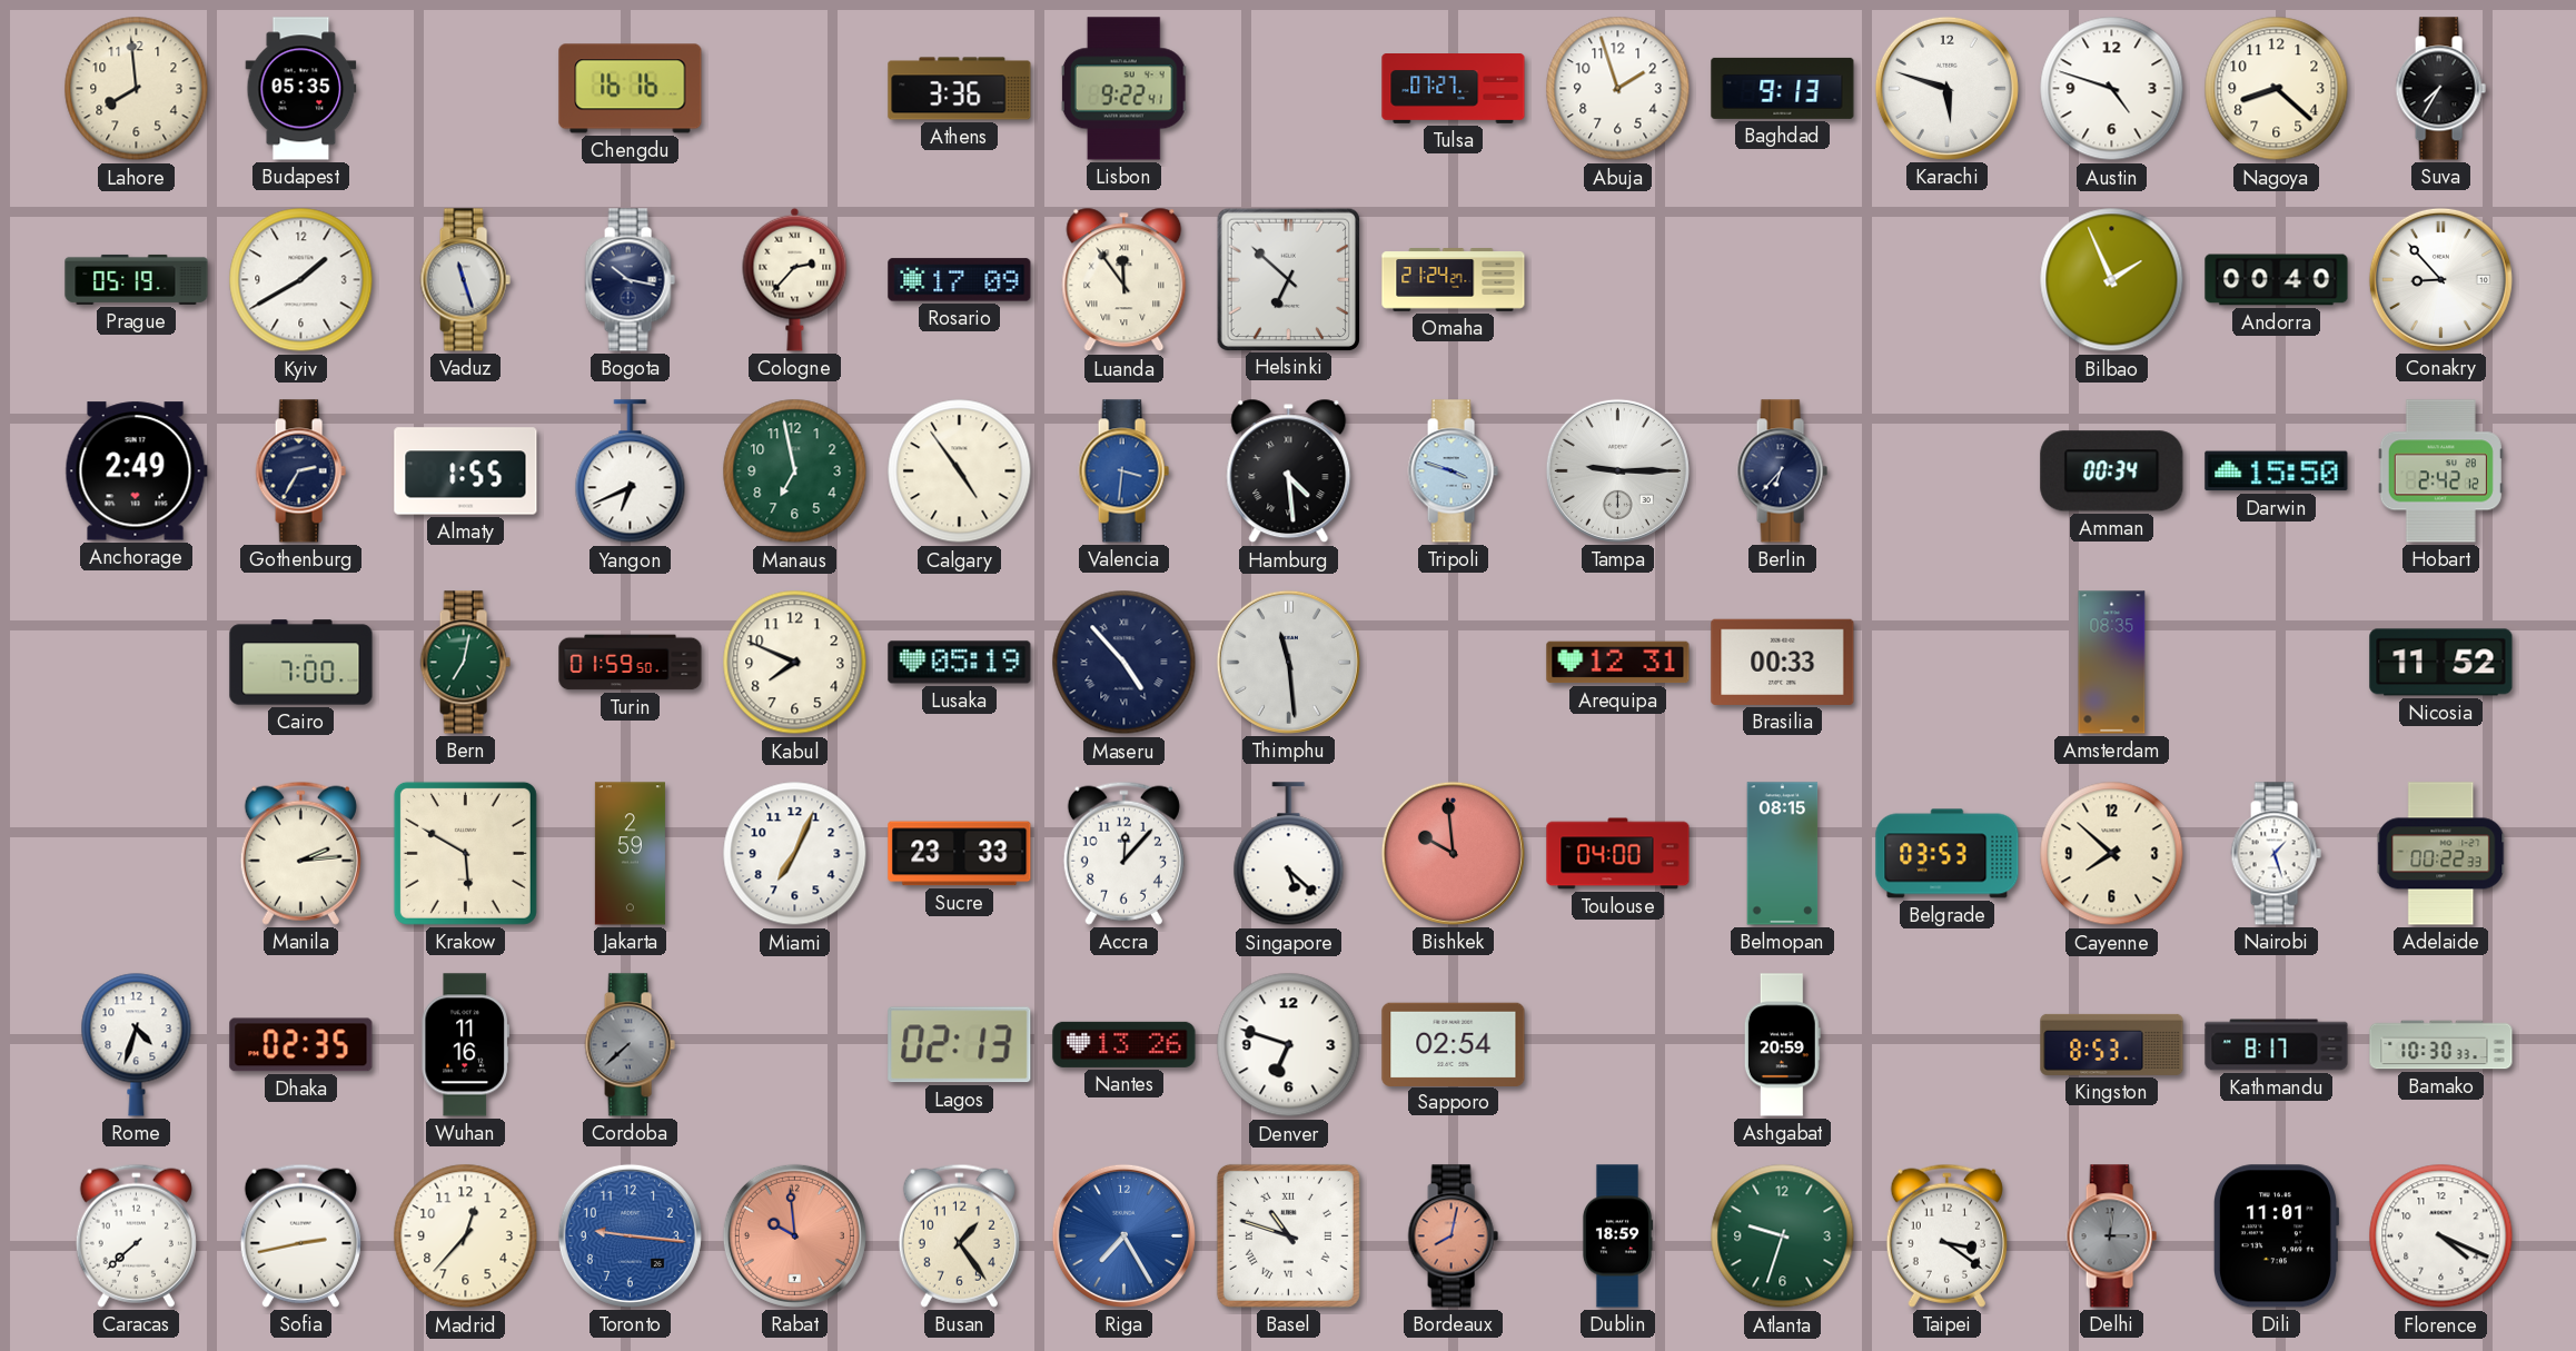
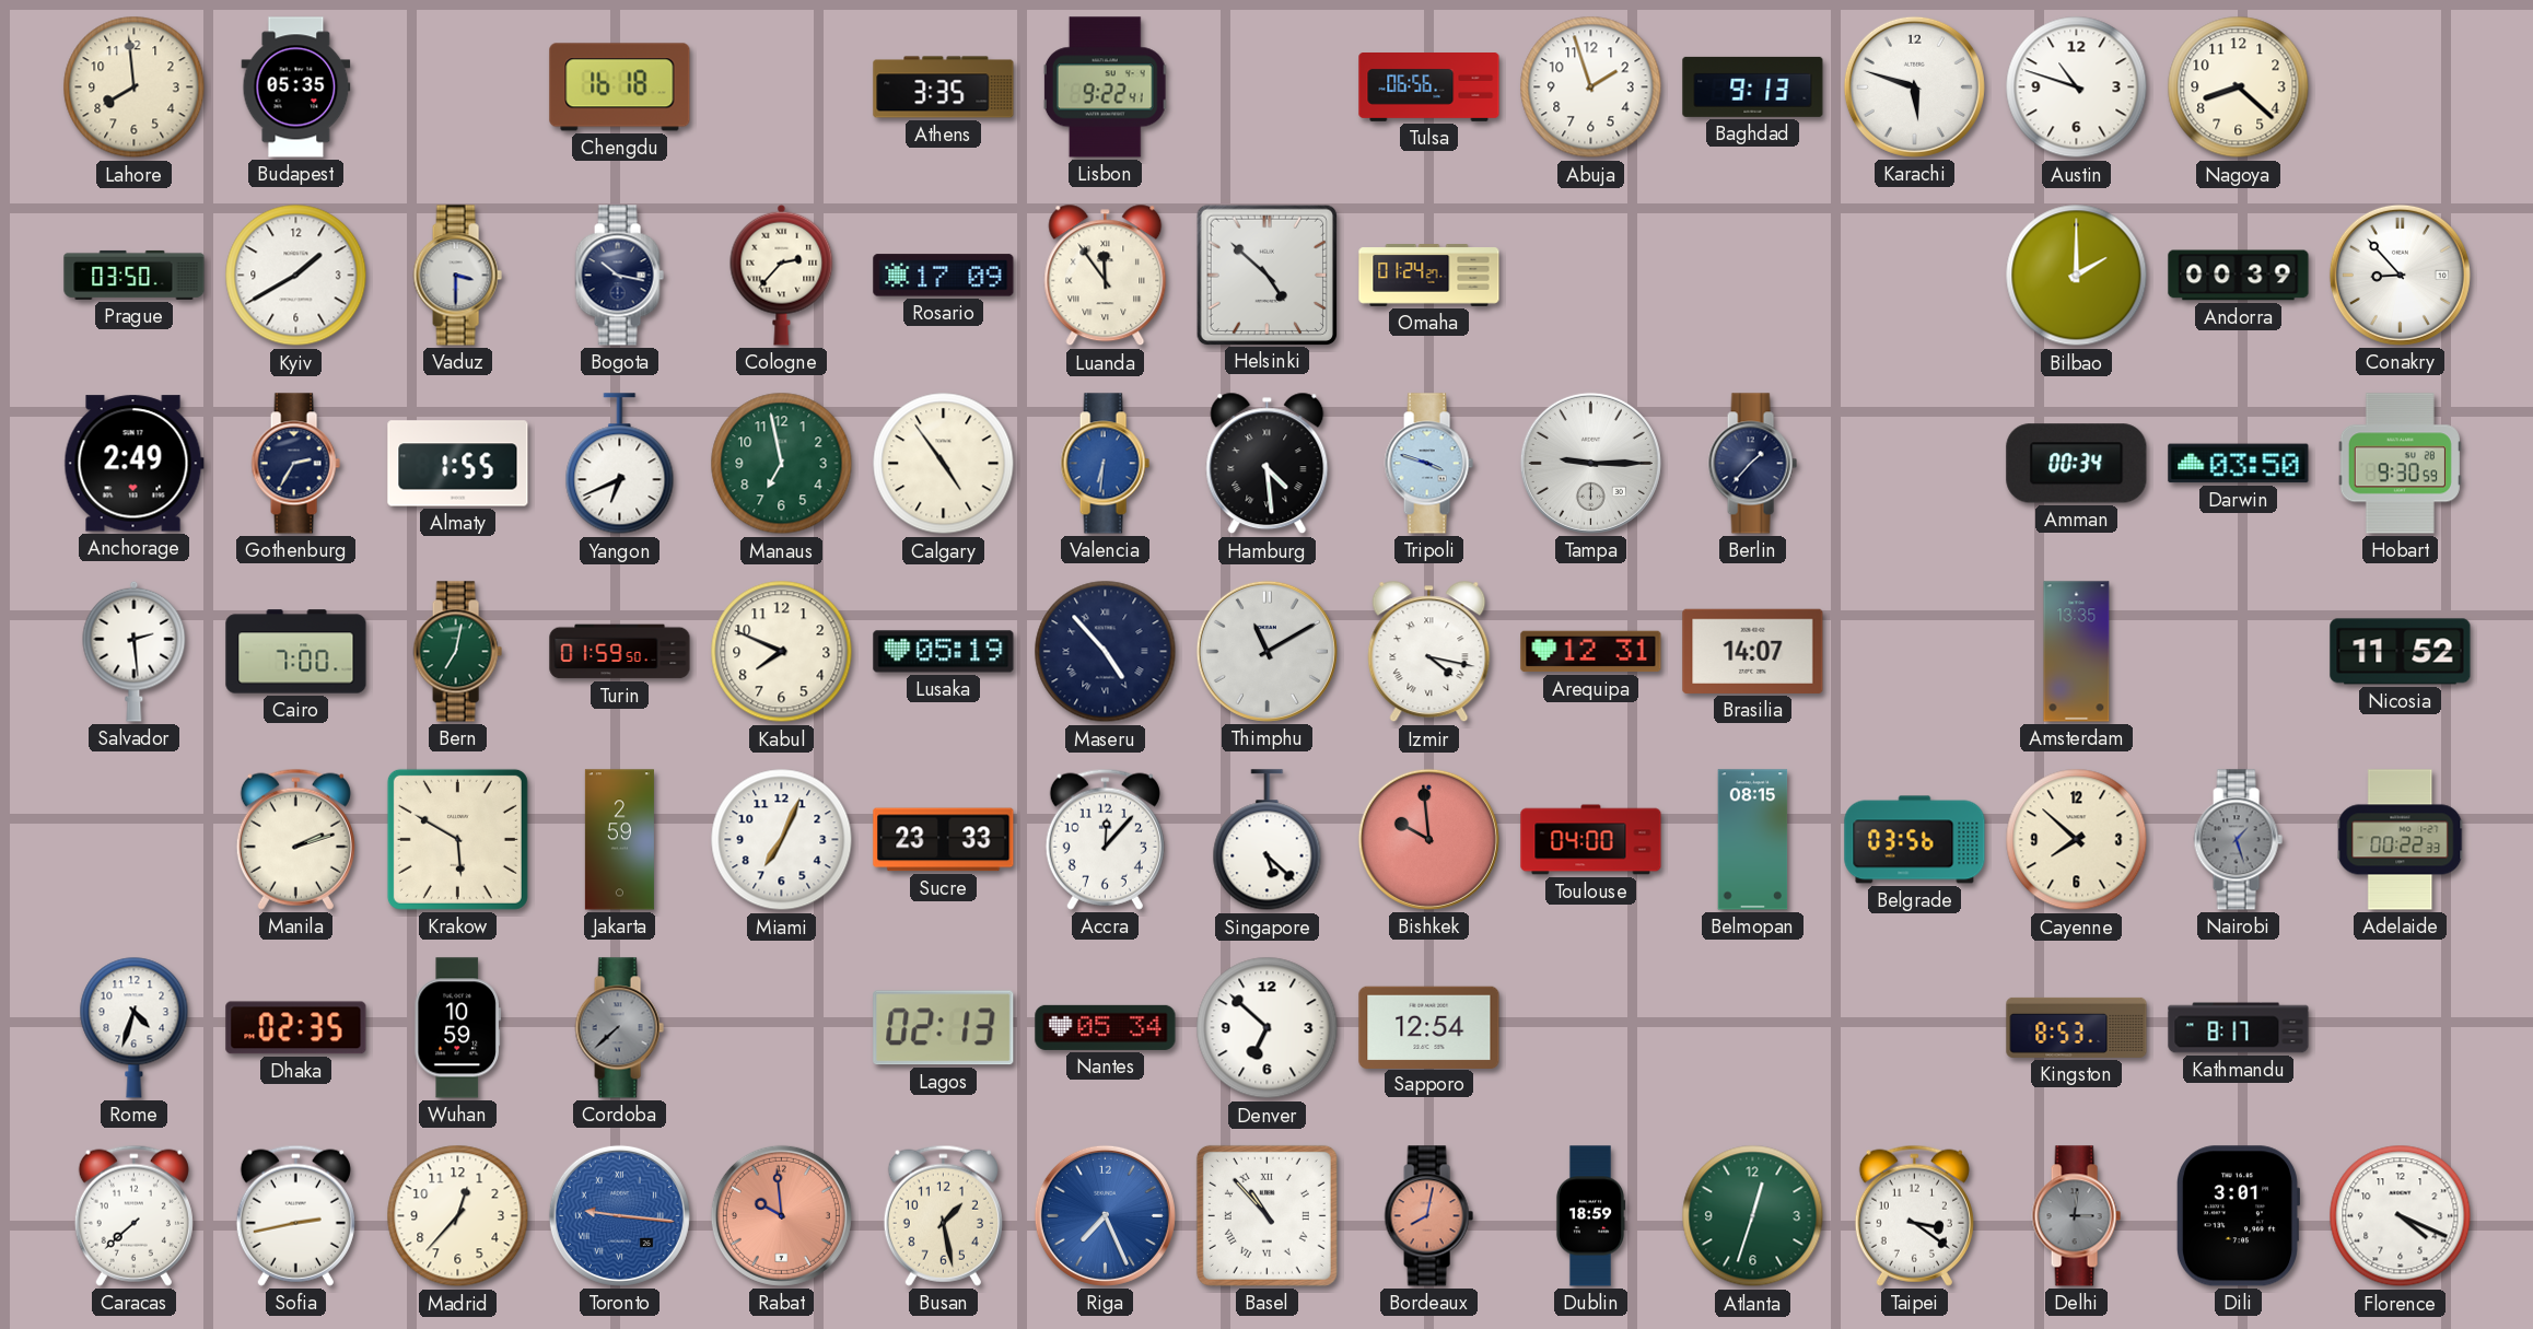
Chengdu: 16:16 -> 16:18 (620, 88)
Athens: 3:36 -> 3:35 (944, 88)
Tulsa: 07:27 -> 06:56 (1429, 88)
Austin: 4:48 -> 10:48 (2077, 88)
Suva: 7:35 -> none (2440, 89)
Prague: 05:19 -> 03:50 (135, 275)
Vaduz: 11:27 -> 3:30 (457, 276)
Helsinki: 6:52 -> 4:52 (1266, 275)
Omaha: 21:24 -> 01:24 (1429, 276)
Bilbao: 1:56 -> 2:00 (2077, 276)
Andorra: 00:40 -> 00:39 (2239, 276)
Valencia: 3:31 -> 6:31 (1105, 464)
Berlin: 6:37 -> 1:37 (1752, 464)
Darwin: 15:50 -> 03:50 (2239, 464)
Hobart: 2:42 -> 9:30 (2400, 464)
Salvador: none -> 2:29 (135, 651)
Thimphu: 11:29 -> 11:10 (1266, 651)
Izmir: none -> 4:17 (1429, 652)
Brasilia: 00:33 -> 14:07 (1753, 651)
Amsterdam: 08:35 -> 13:35 (2077, 652)
Manila: 2:14 -> 2:12 (295, 839)
Belgrade: 03:53 -> 03:56 (1915, 840)
Nairobi dial: white -> grey (2238, 840)
Wuhan: 11:16 -> 10:59 (457, 1028)
Nantes: 13:26 -> 05:34 (1106, 1027)
Denver: 6:48 -> 6:52 (1268, 1028)
Sapporo: 02:54 -> 12:54 (1429, 1027)
Ashgabat: 20:59 -> none (1782, 1045)
Bamako: 10:30 -> none (2441, 1045)
Toronto numerals: Arabic -> Roman (619, 1215)
Busan: 1:24 -> 1:28 (943, 1215)
Riga: 7:25 -> 7:26 (1105, 1215)
Basel: 10:48 -> 10:53 (1266, 1215)
Atlanta: 9:33 -> 12:33 (1753, 1216)
Dili: 11:01 -> 3:01 (2237, 1216)
